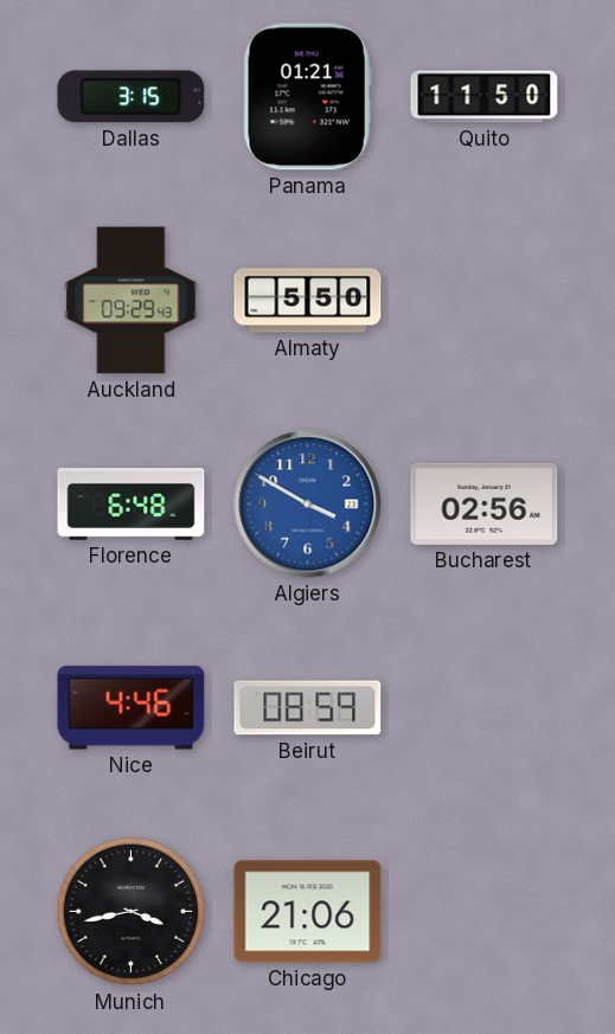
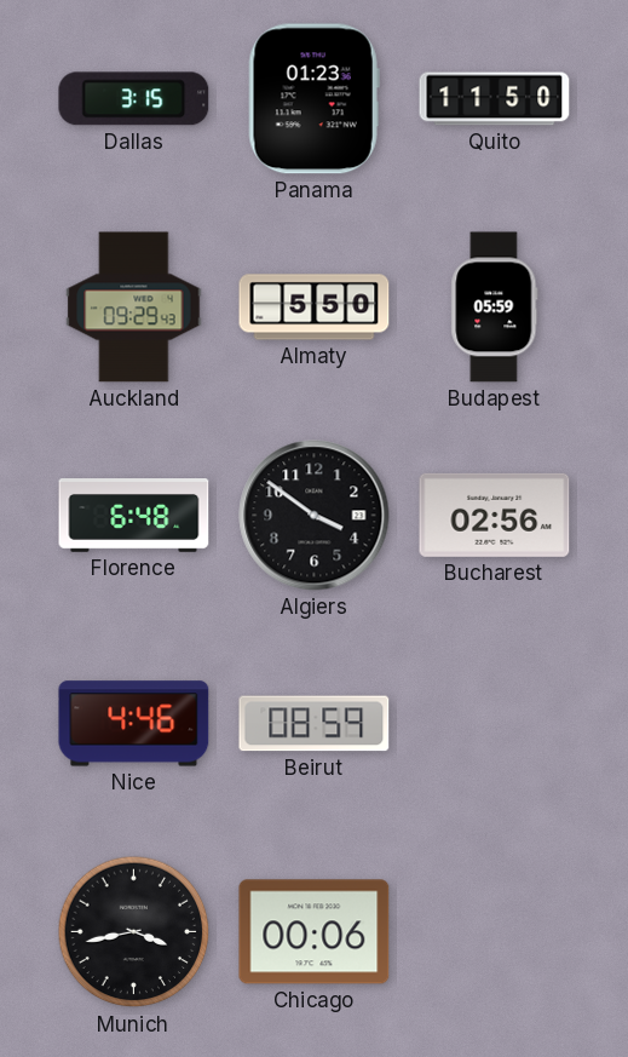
Panama: 01:21 -> 01:23 (313, 99)
Budapest: none -> 05:59 (495, 308)
Algiers: 3:50 -> 3:51 (315, 516)
Algiers dial: blue -> black (315, 516)
Chicago: 21:06 -> 00:06 (315, 932)
